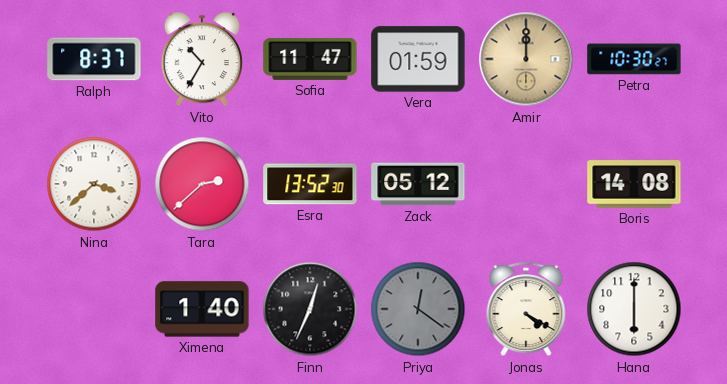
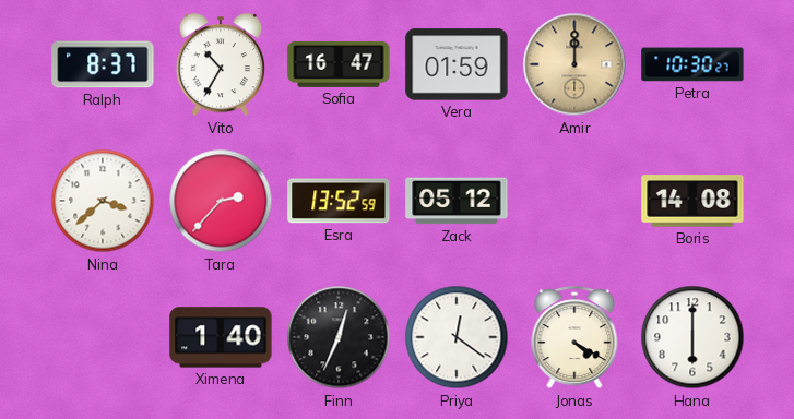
Sofia: 11:47 -> 16:47 (339, 64)
Tara: 2:38 -> 2:37 (221, 201)
Esra: 13:52:30 -> 13:52:59 (339, 201)
Priya dial: grey -> white (457, 337)
